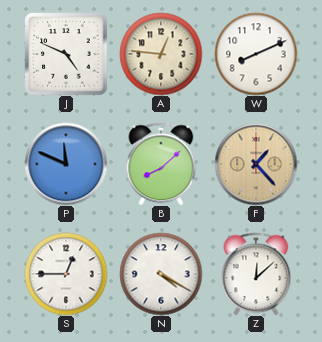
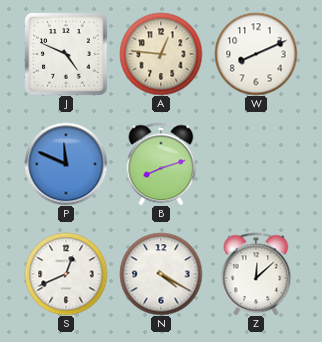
B: 8:08 -> 8:12 (161, 164)
F: 1:23 -> none (256, 164)
S: 12:45 -> 12:41 (66, 274)
